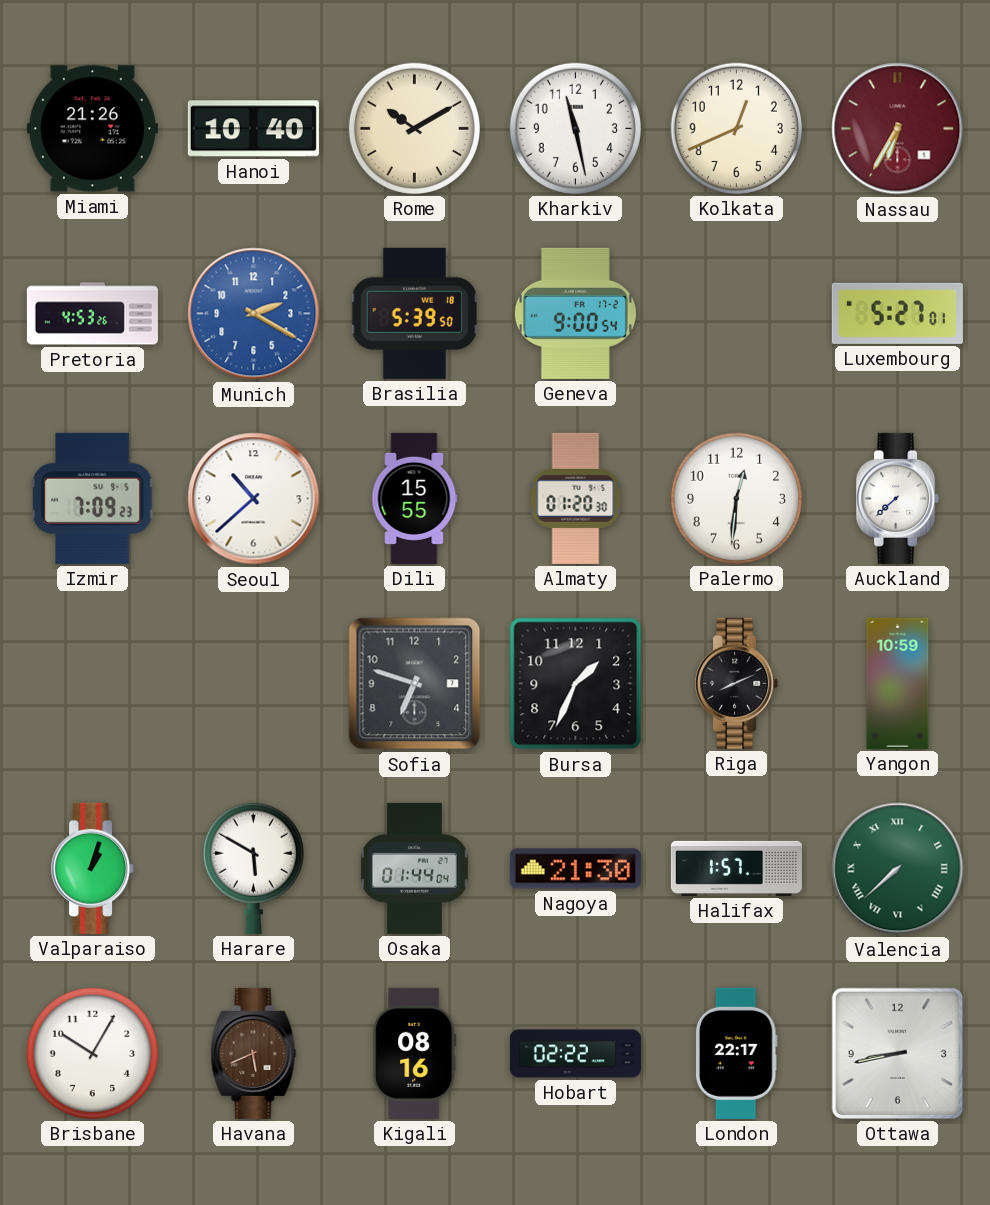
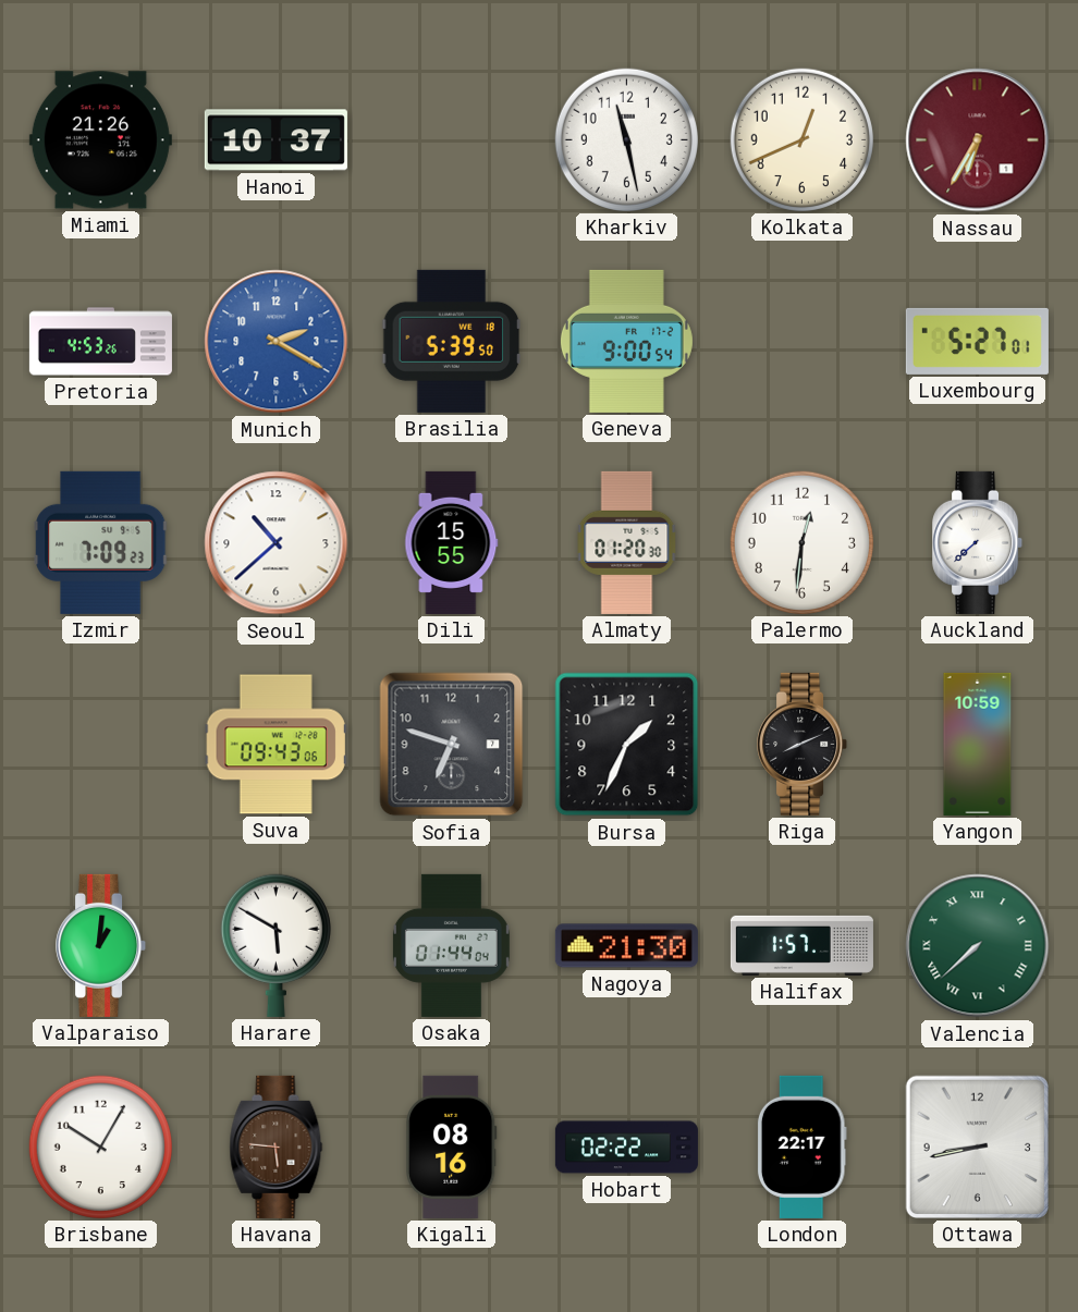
Hanoi: 10:40 -> 10:37 (275, 140)
Rome: 10:10 -> none (414, 128)
Suva: none -> 09:43 (275, 745)
Valparaiso: 1:03 -> 1:01 (101, 945)
Havana: 5:41 -> 5:46 (277, 1147)
